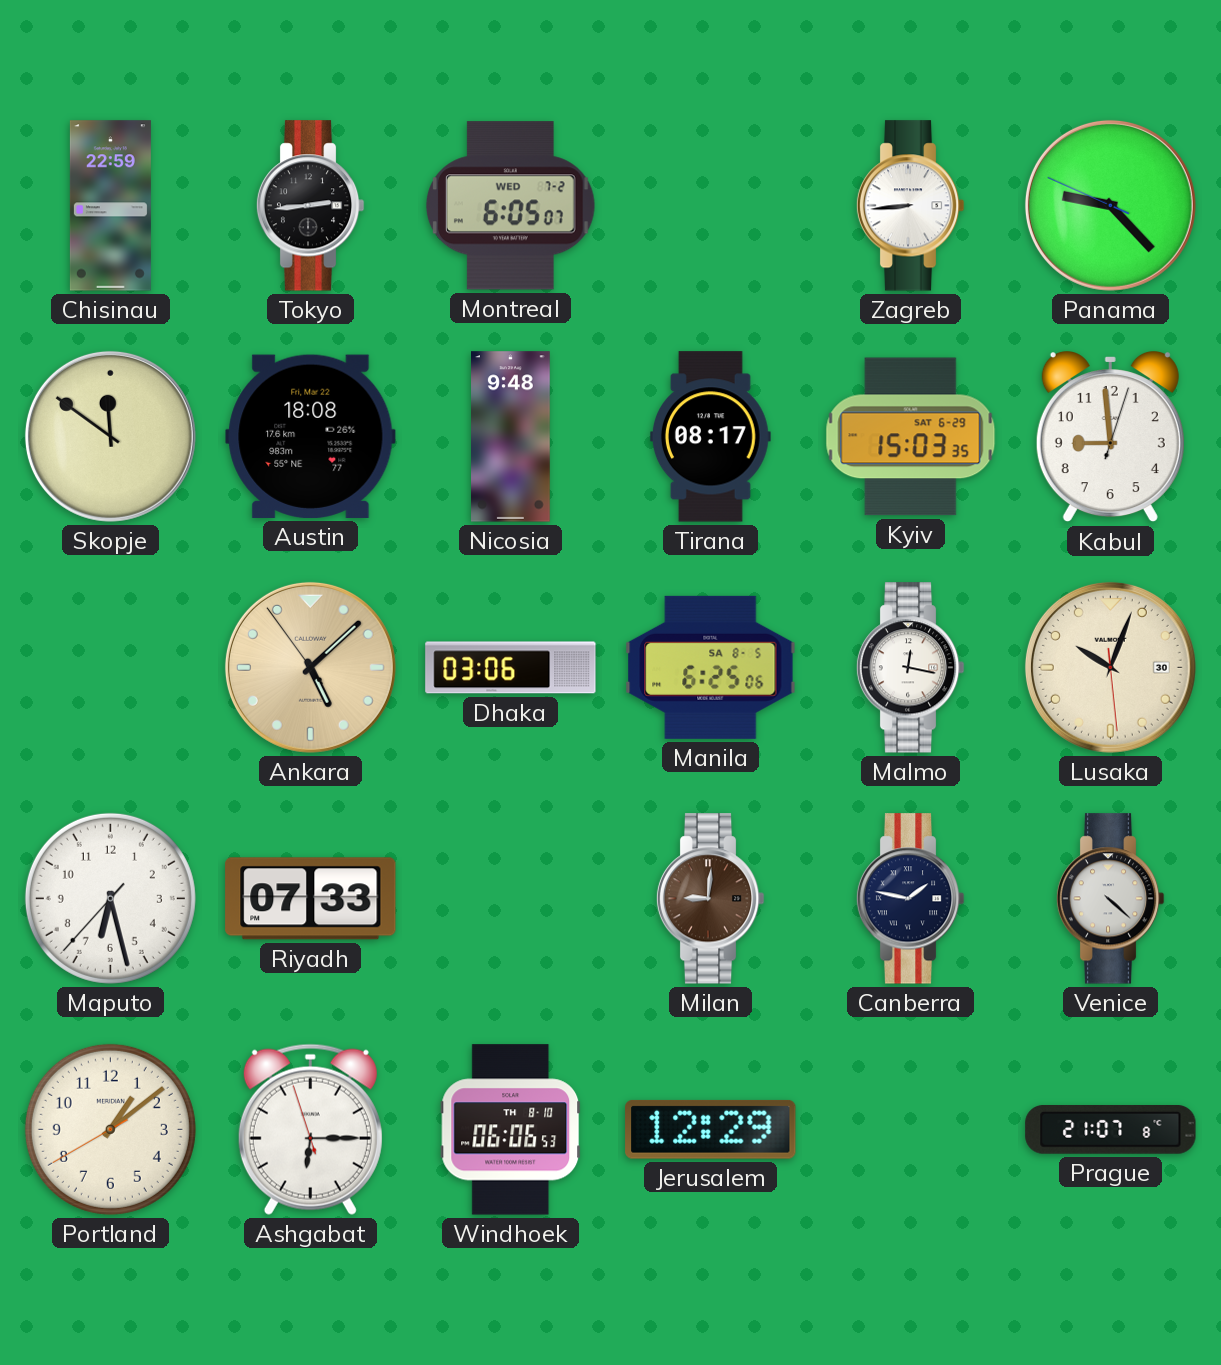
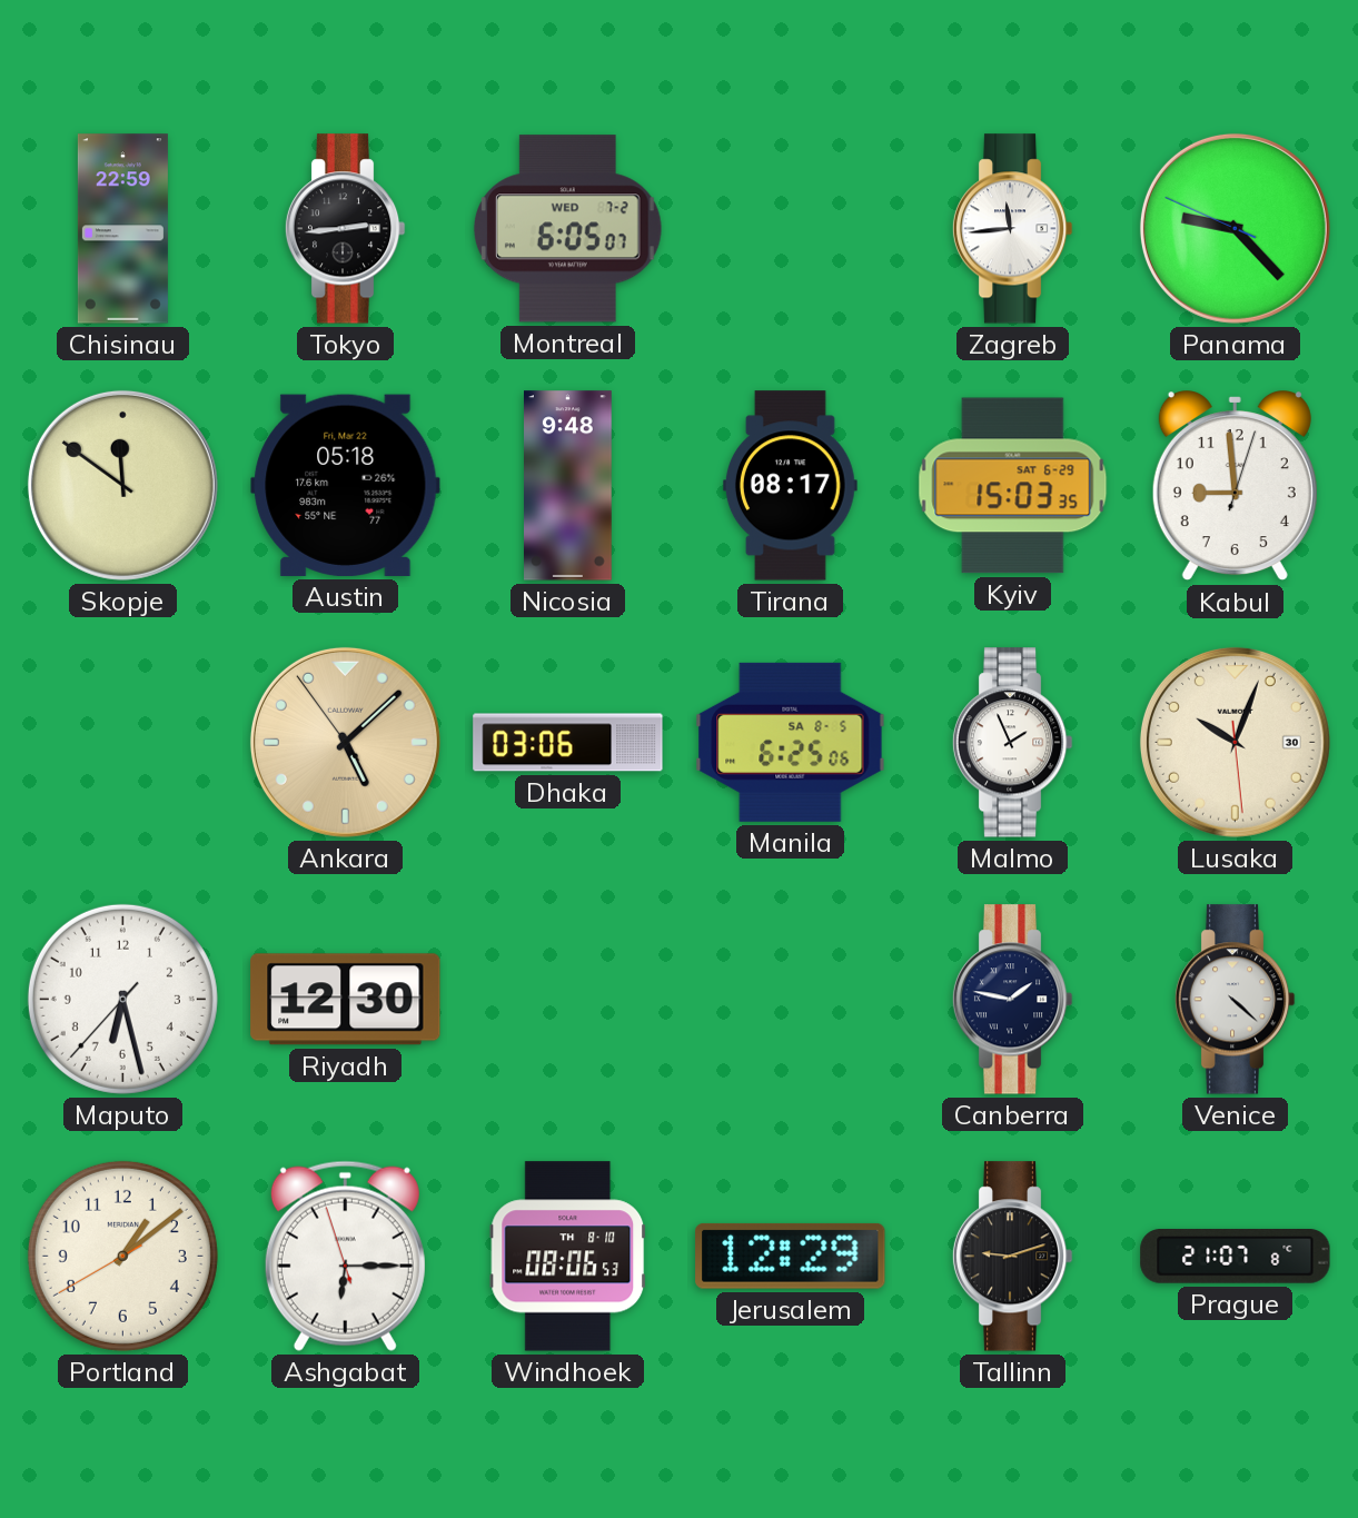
Zagreb: 8:44 -> 11:44 (1012, 229)
Austin: 18:08 -> 05:18 (346, 485)
Malmo: 12:17 -> 1:56 (1012, 743)
Riyadh: 07:33 -> 12:30 (346, 1000)
Milan: 9:01 -> none (710, 899)
Windhoek: 06:06 -> 08:06 (568, 1257)
Tallinn: none -> 9:12 (1012, 1257)
